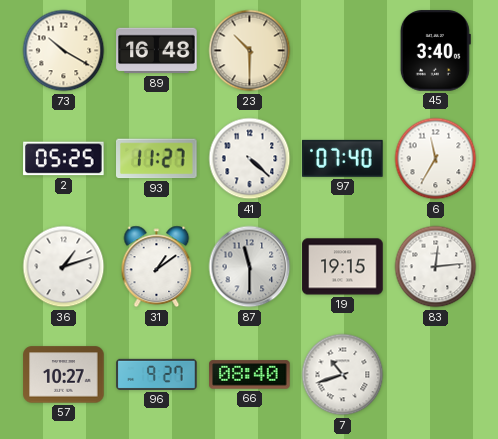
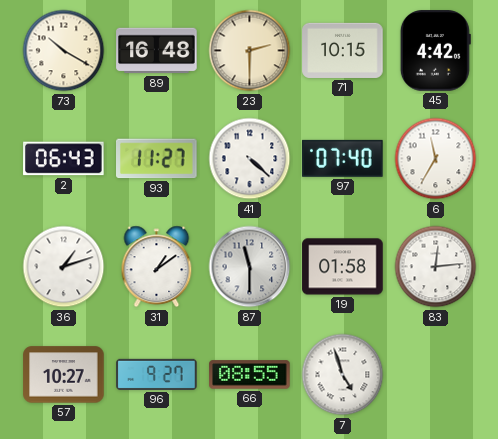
23: 10:30 -> 2:30 (250, 51)
71: none -> 10:15 (343, 50)
45: 3:40 -> 4:42 (435, 51)
2: 05:25 -> 06:43 (64, 159)
19: 19:15 -> 01:58 (343, 267)
66: 08:40 -> 08:55 (250, 375)
7: 10:42 -> 4:57 (343, 375)
